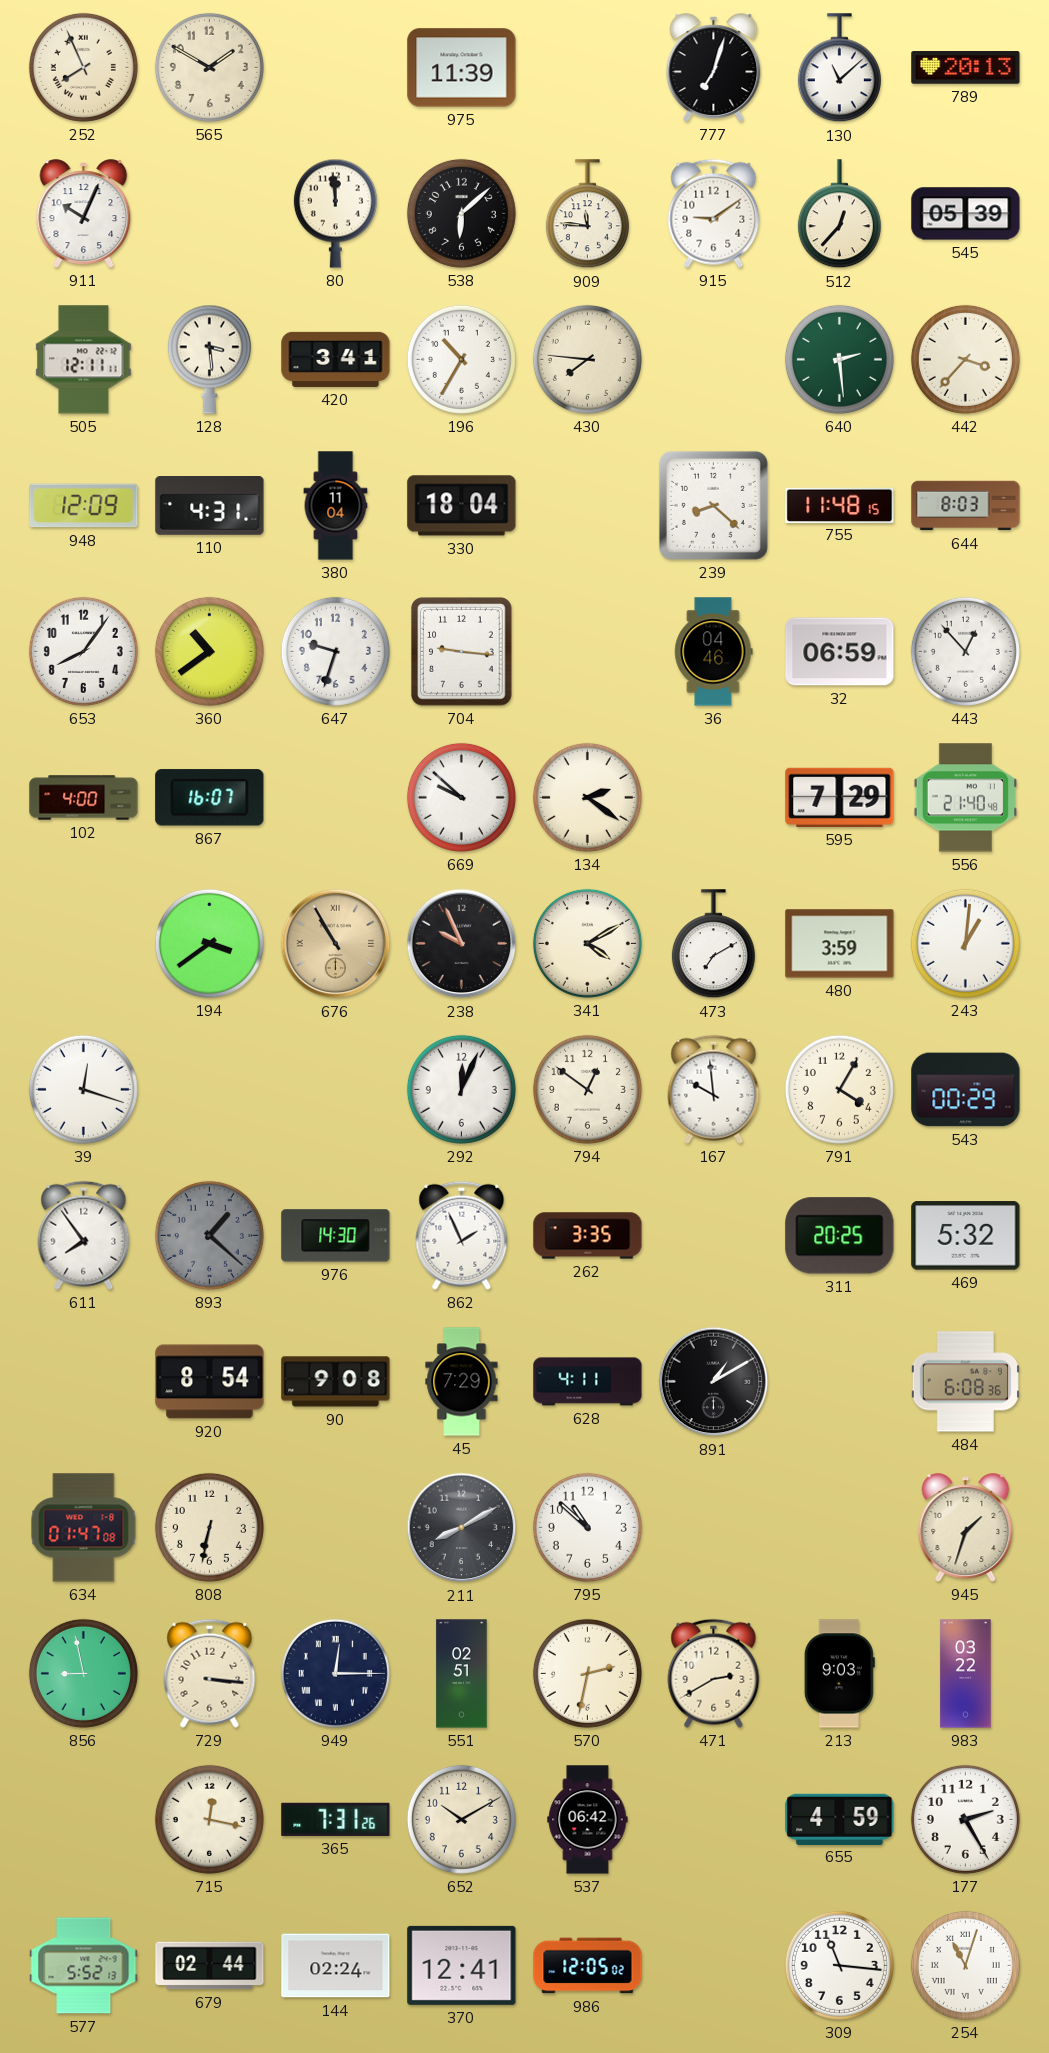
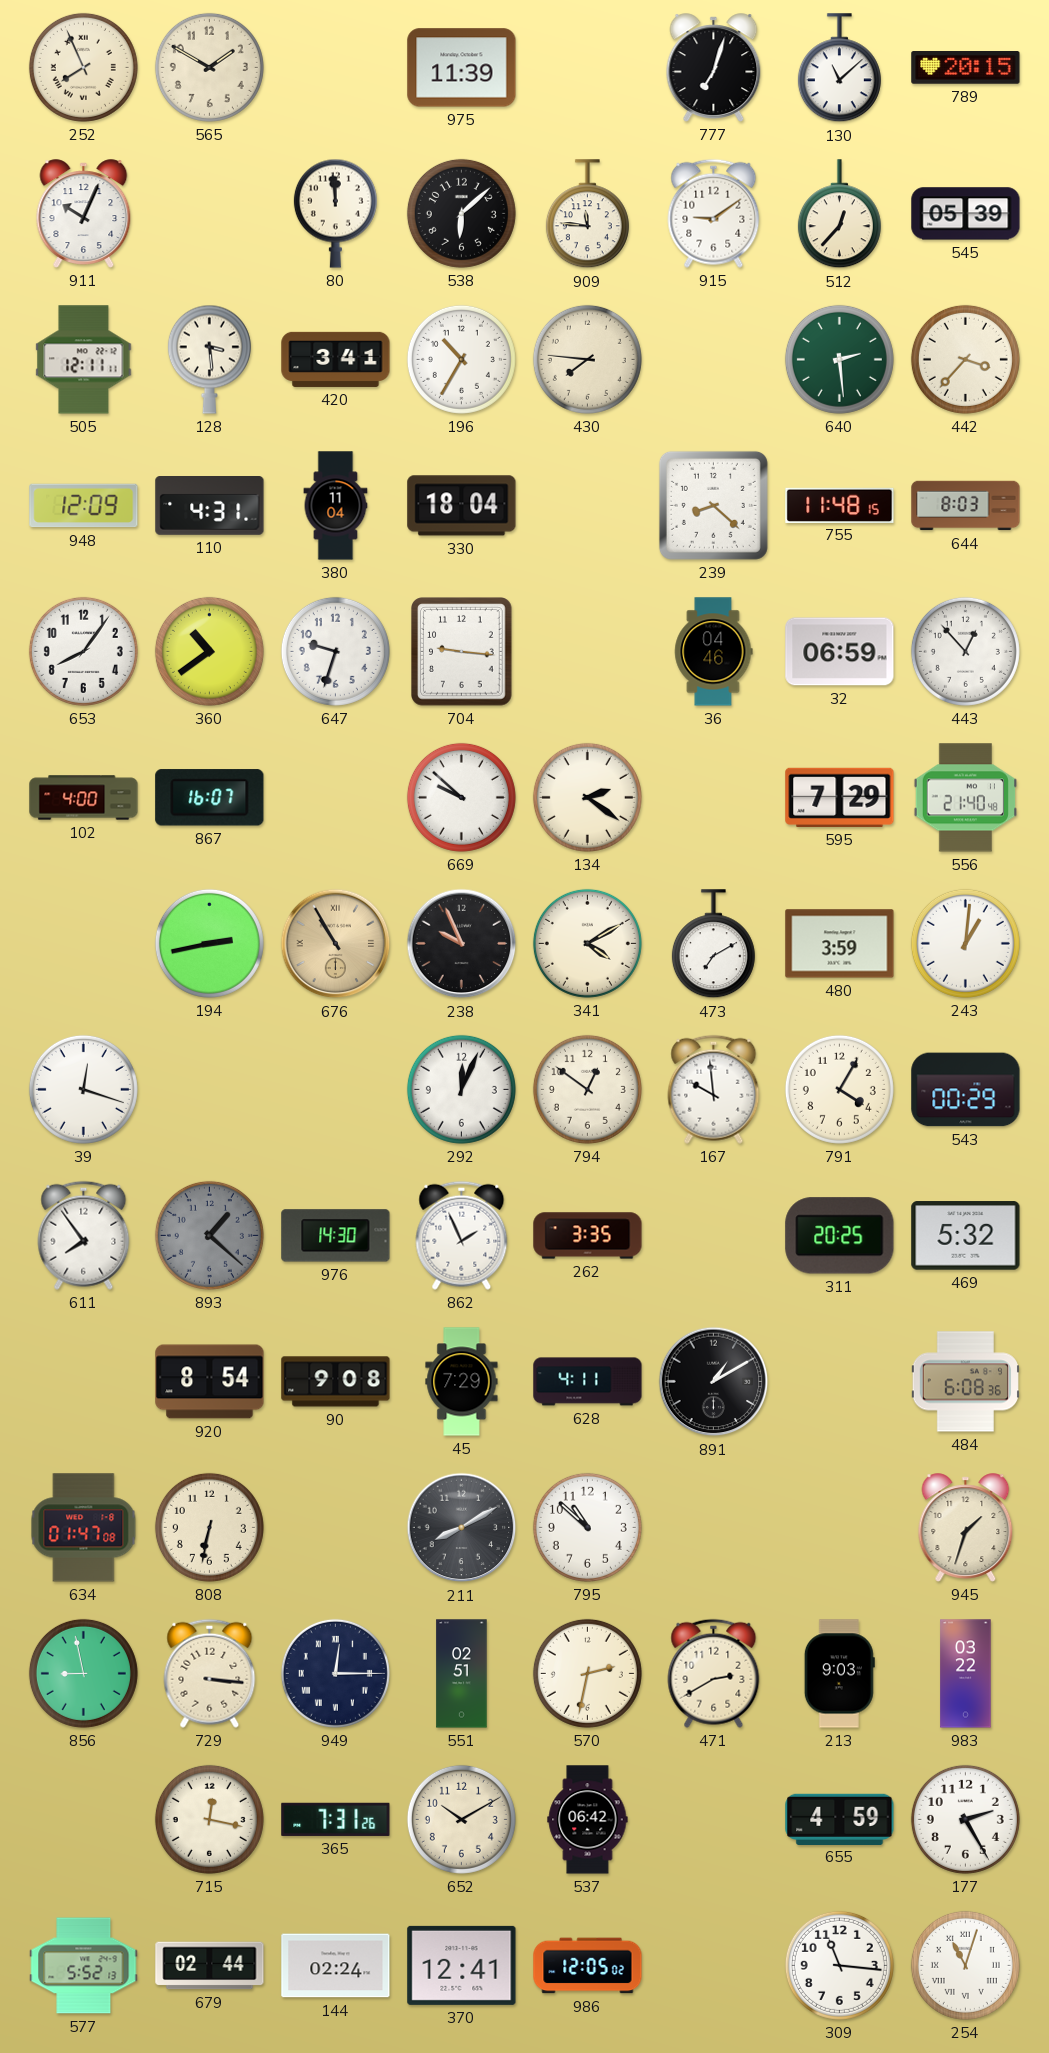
789: 20:13 -> 20:15 (966, 68)
194: 3:39 -> 2:43 (209, 943)
